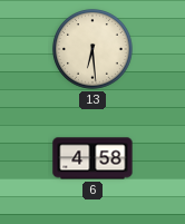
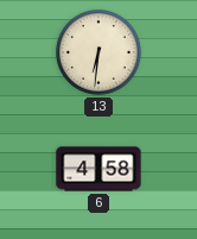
13: 6:29 -> 6:31 (100, 54)
